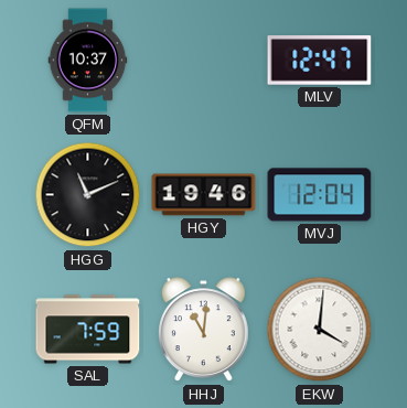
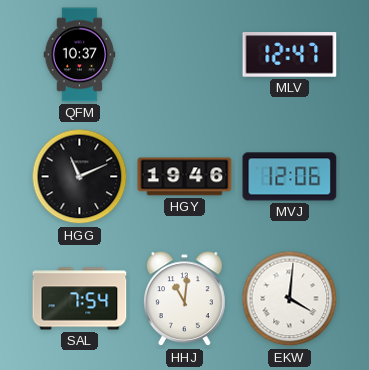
MVJ: 12:04 -> 12:06 (290, 177)
SAL: 7:59 -> 7:54 (80, 299)
